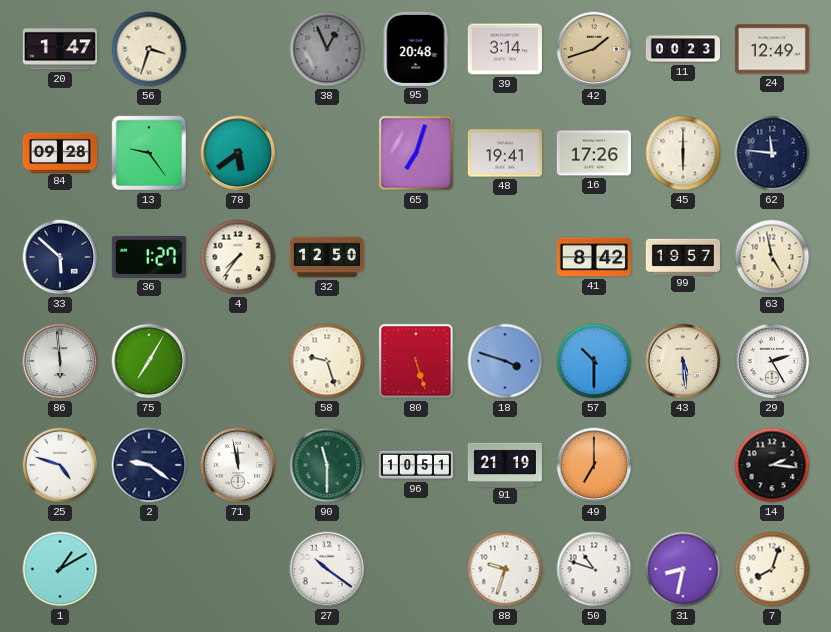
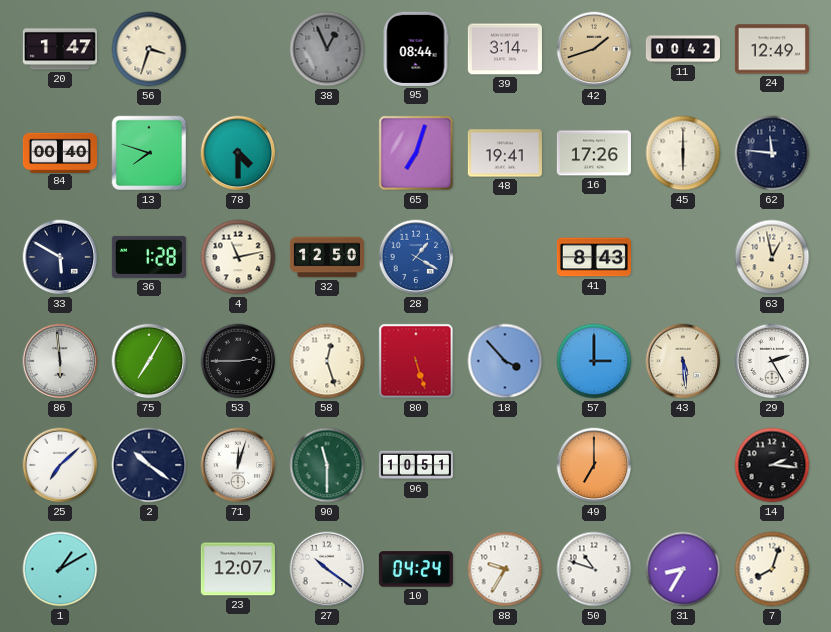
95: 20:48 -> 08:44 (416, 49)
11: 00:23 -> 00:42 (683, 49)
84: 09:28 -> 00:40 (60, 152)
13: 9:24 -> 7:48 (149, 153)
78: 5:39 -> 4:30 (238, 153)
33: 5:52 -> 5:50 (60, 257)
36: 1:27 -> 1:28 (149, 257)
4: 7:36 -> 11:13 (238, 257)
28: none -> 1:20 (416, 257)
41: 8:42 -> 8:43 (594, 257)
99: 19:57 -> none (683, 256)
63: 4:58 -> 12:58 (772, 257)
53: none -> 2:45 (238, 361)
58: 9:27 -> 12:27 (327, 361)
18: 3:48 -> 3:53 (505, 361)
57: 10:30 -> 3:00 (594, 361)
25: 4:48 -> 7:08 (60, 465)
2: 9:21 -> 10:21 (149, 465)
71: 11:58 -> 12:03 (238, 465)
91: 21:19 -> none (505, 464)
23: none -> 12:07 (238, 569)
10: none -> 04:24 (416, 569)
88: 9:33 -> 9:35 (505, 569)
31: 8:32 -> 8:35 (683, 569)
